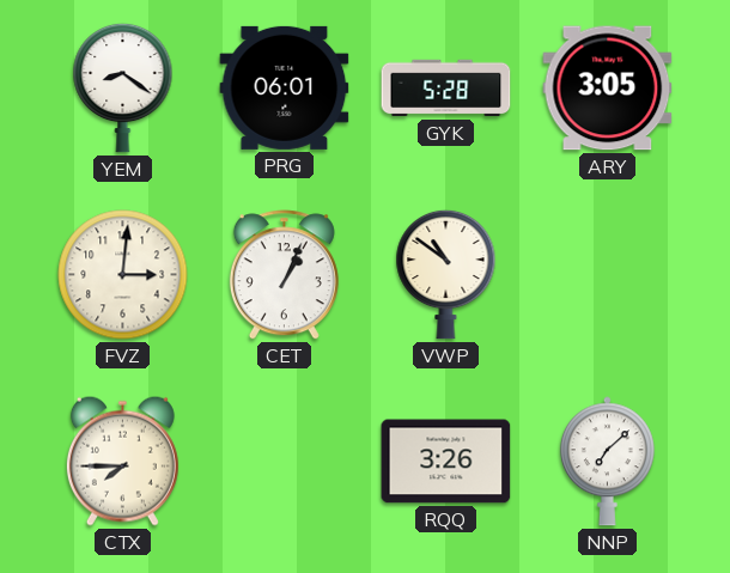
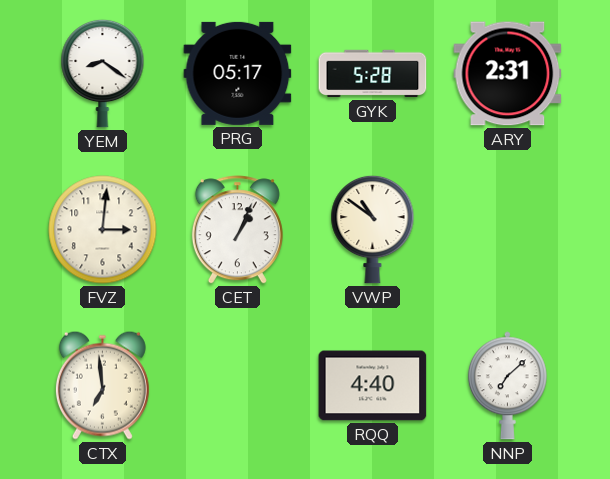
PRG: 06:01 -> 05:17 (238, 73)
ARY: 3:05 -> 2:31 (508, 74)
CTX: 7:45 -> 6:59 (102, 385)
RQQ: 3:26 -> 4:40 (373, 386)
